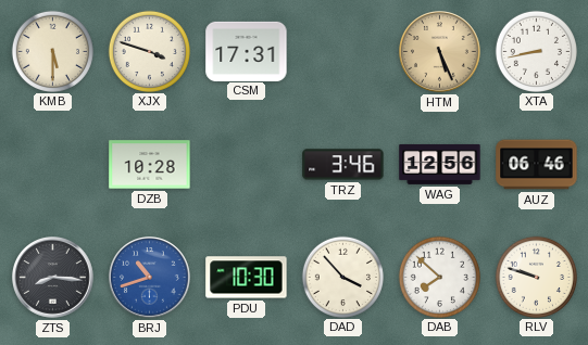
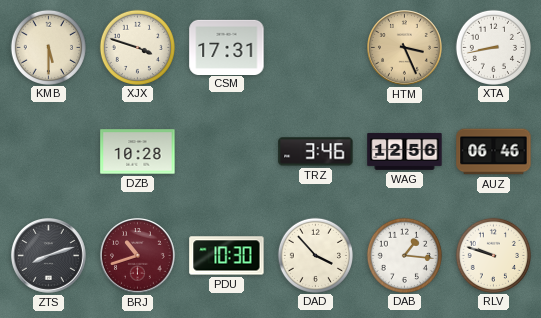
HTM: 5:26 -> 3:26 (405, 48)
ZTS: 8:16 -> 8:12 (49, 256)
BRJ dial: blue -> burgundy (138, 256)
DAB: 7:52 -> 1:16 (404, 255)
